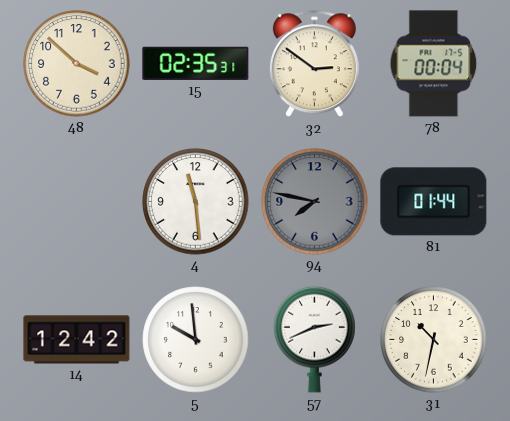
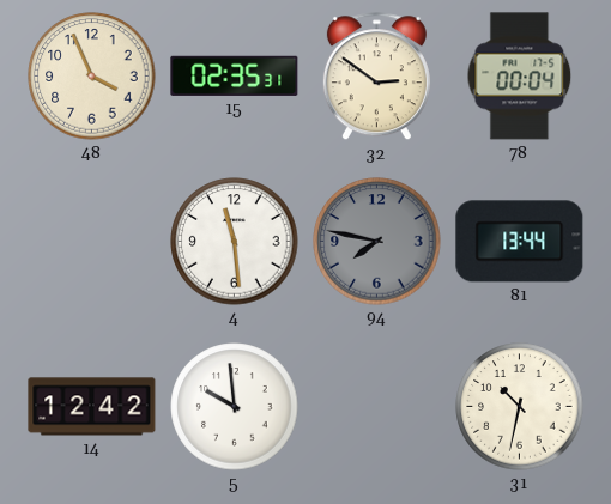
48: 3:52 -> 3:56 (92, 77)
81: 01:44 -> 13:44 (520, 242)
57: 2:41 -> none (315, 339)
